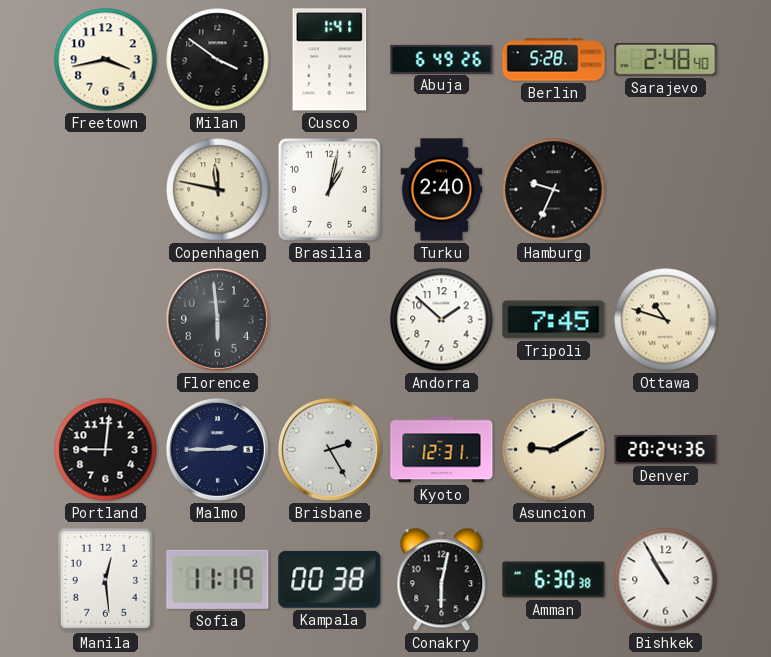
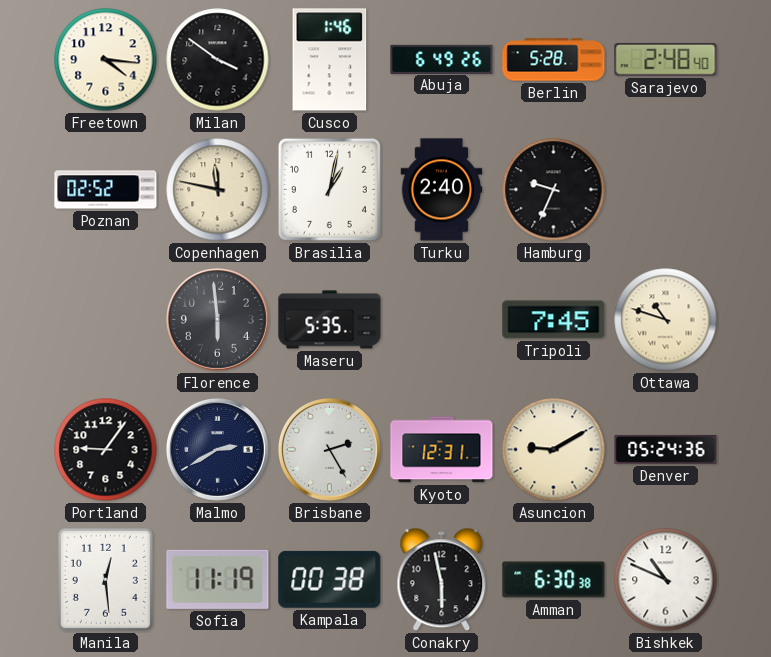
Freetown: 3:43 -> 4:16 (106, 60)
Cusco: 1:41 -> 1:46 (330, 60)
Poznan: none -> 02:52 (106, 190)
Maseru: none -> 5:35 (330, 320)
Andorra: 1:52 -> none (442, 320)
Portland: 9:01 -> 9:06 (106, 450)
Malmo: 2:45 -> 2:40 (218, 450)
Denver: 20:24 -> 05:24 (666, 449)
Conakry: 6:02 -> 5:58 (442, 580)
Bishkek: 10:55 -> 10:49 (666, 580)
